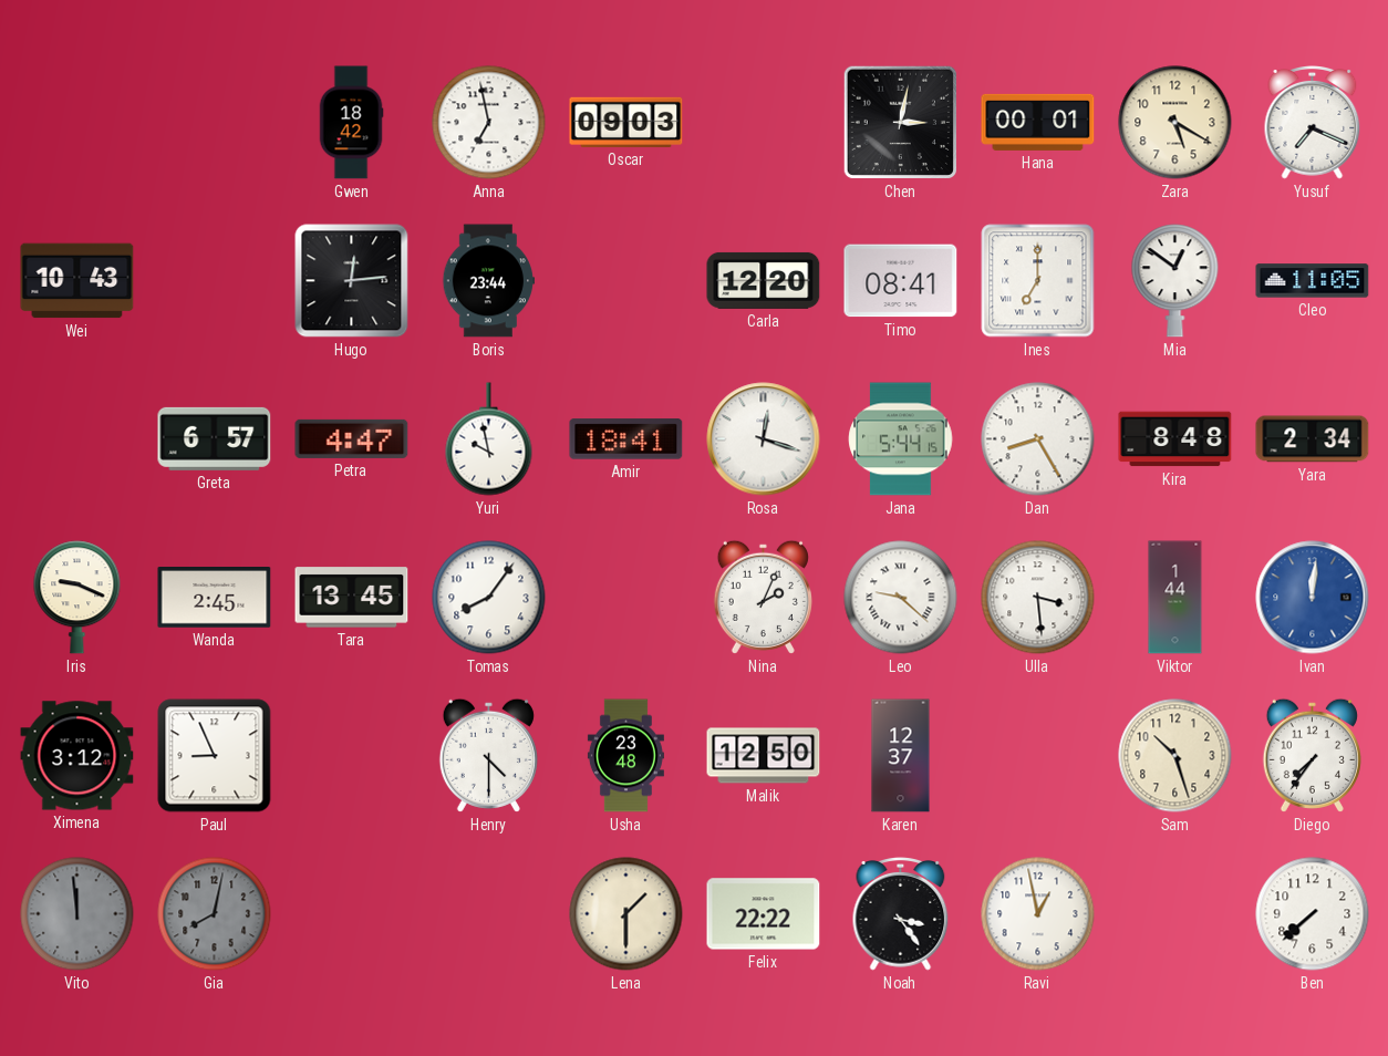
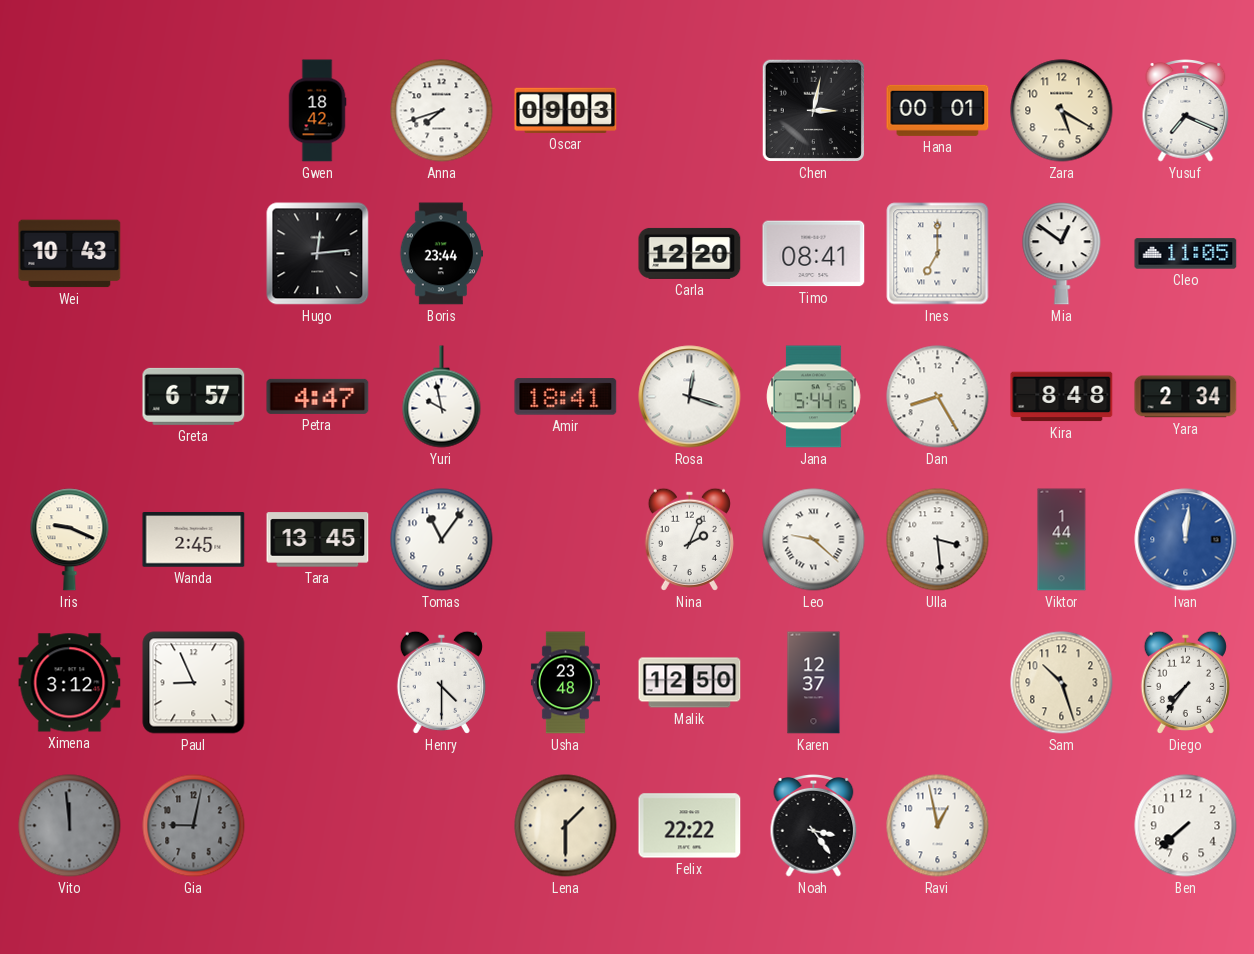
Anna: 6:58 -> 7:42 (442, 111)
Tomas: 8:06 -> 11:06 (442, 540)
Gia: 8:02 -> 9:02 (194, 826)
